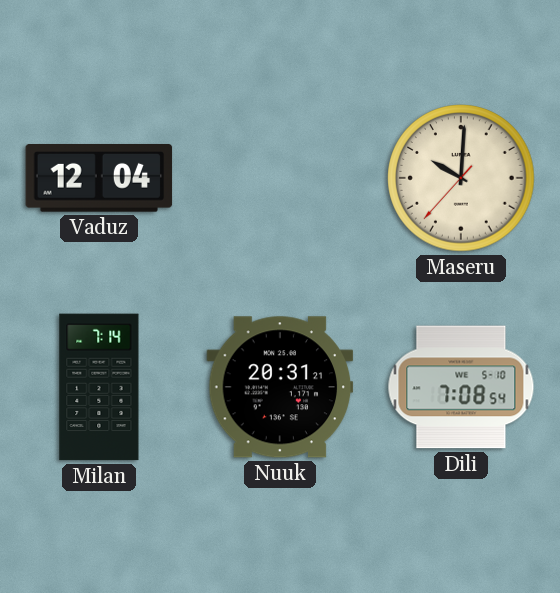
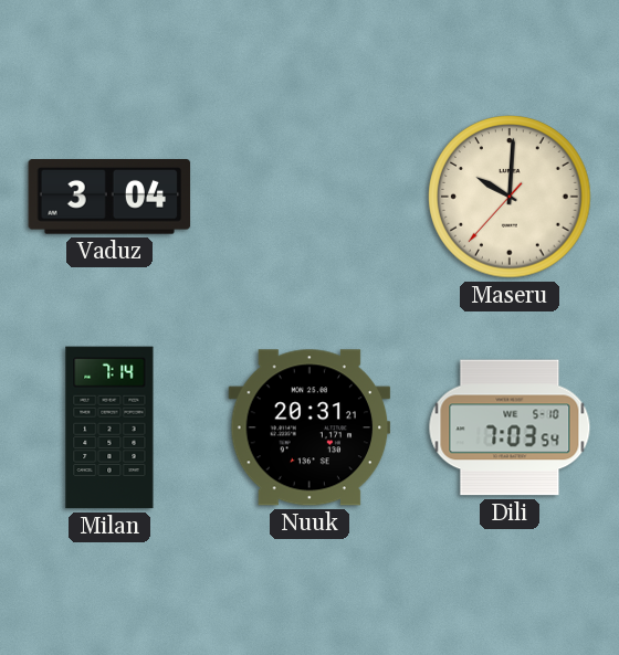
Vaduz: 12:04 -> 3:04 (109, 198)
Dili: 7:08 -> 7:03 (510, 427)
